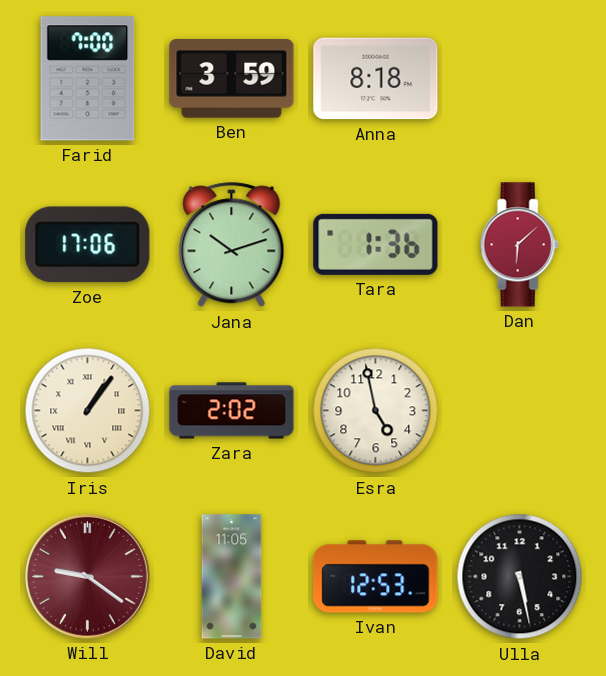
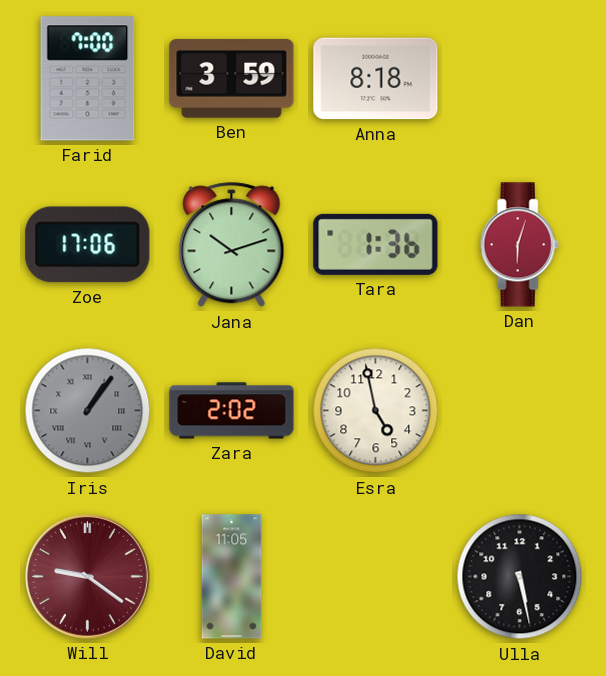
Dan: 6:08 -> 6:03 (519, 245)
Iris dial: cream -> grey (88, 411)
Ivan: 12:53 -> none (376, 577)
